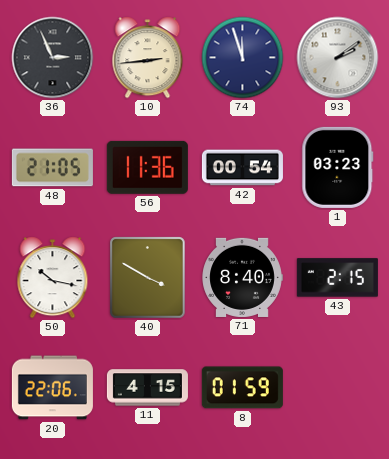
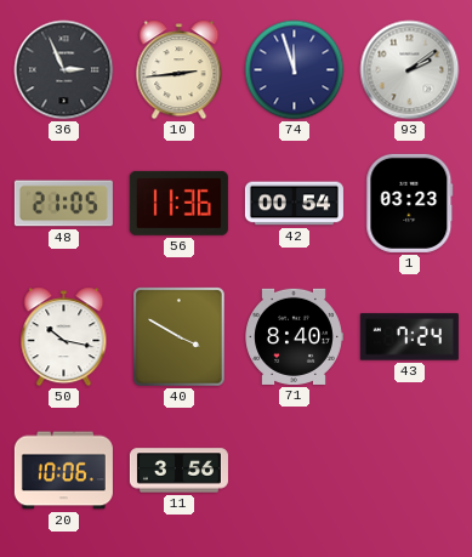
43: 2:15 -> 7:24 (409, 337)
20: 22:06 -> 10:06 (63, 471)
11: 4:15 -> 3:56 (178, 471)
8: 01:59 -> none (242, 388)
